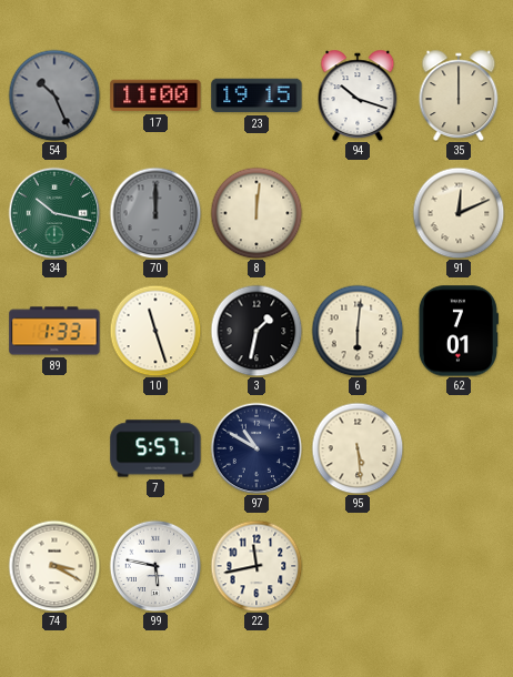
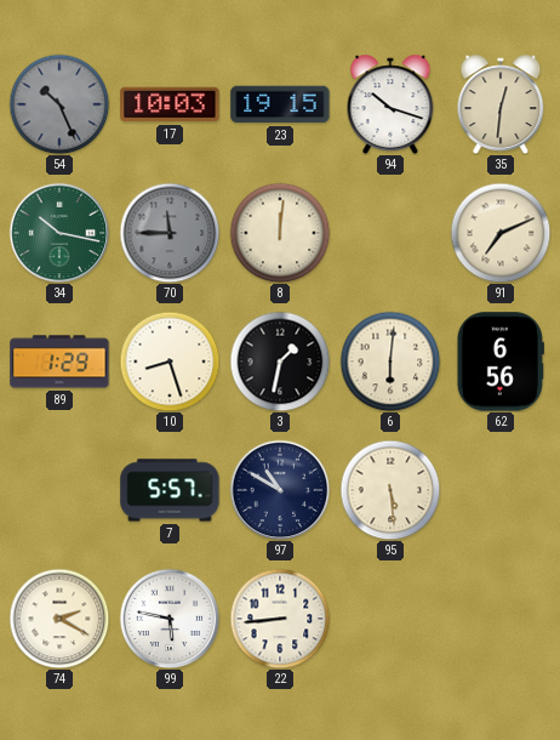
17: 11:00 -> 10:03 (170, 104)
35: 12:00 -> 12:31 (501, 103)
70: 12:00 -> 11:45 (170, 233)
91: 12:11 -> 7:11 (501, 233)
89: 1:33 -> 1:29 (59, 362)
10: 11:27 -> 8:27 (170, 362)
62: 7:01 -> 6:56 (501, 362)
74: 3:20 -> 2:20 (59, 619)
22: 11:43 -> 8:44 (280, 619)
